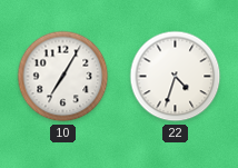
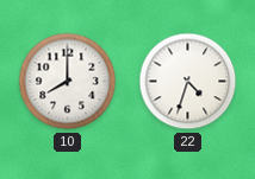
10: 7:05 -> 8:00 (68, 82)
